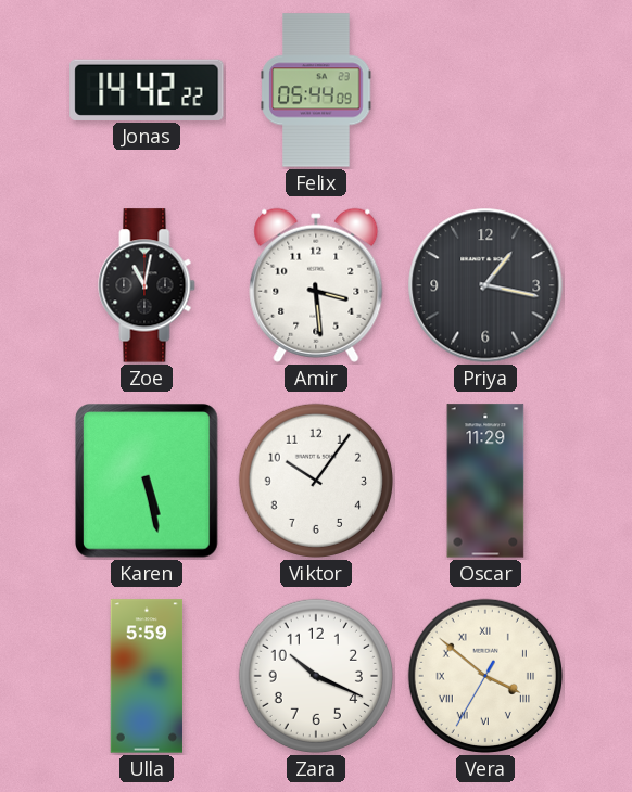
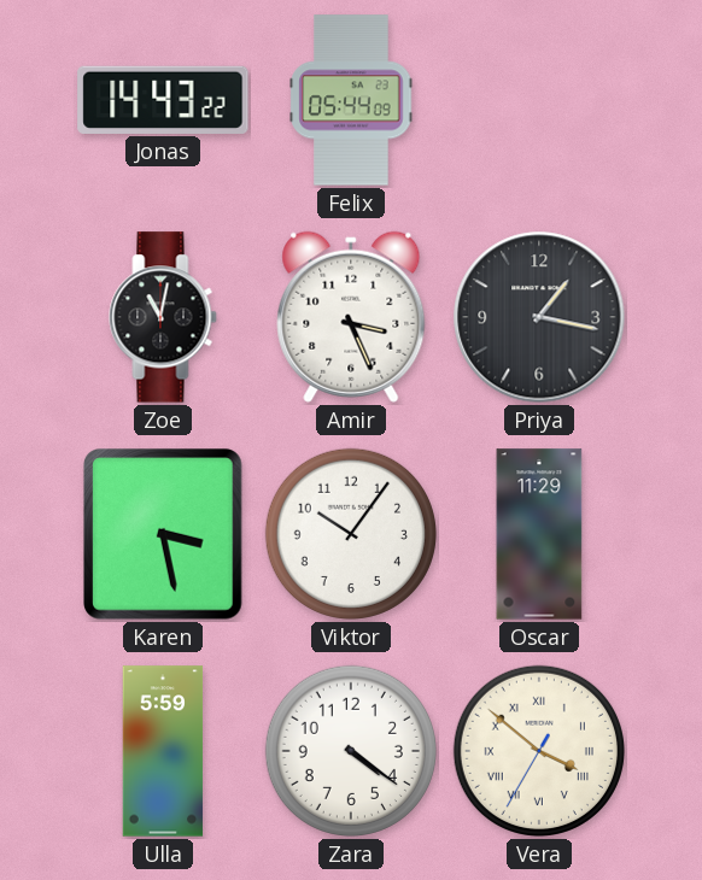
Jonas: 14:42 -> 14:43 (163, 100)
Amir: 3:29 -> 3:26 (351, 317)
Karen: 5:28 -> 3:28 (164, 534)
Zara: 10:19 -> 4:21 (351, 751)
